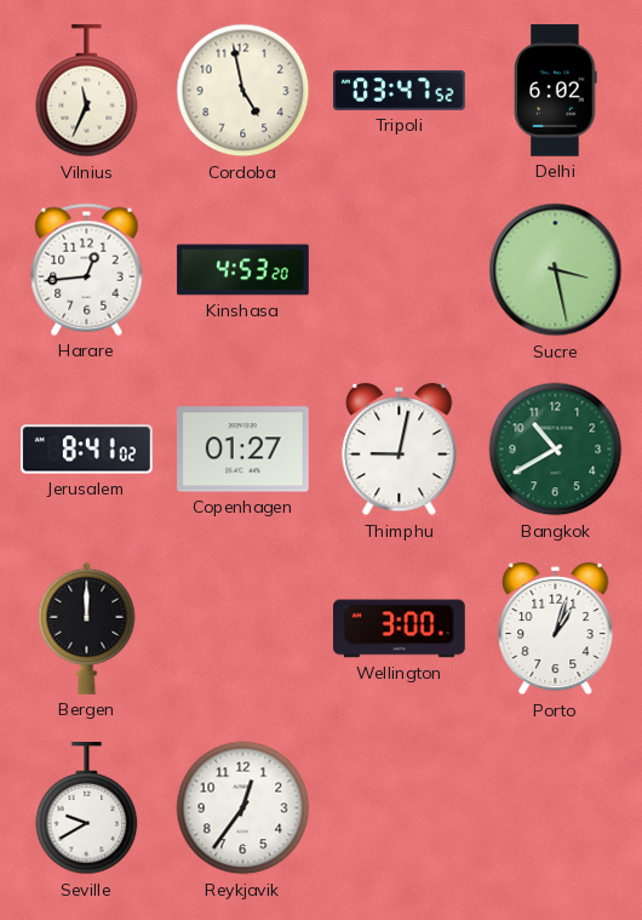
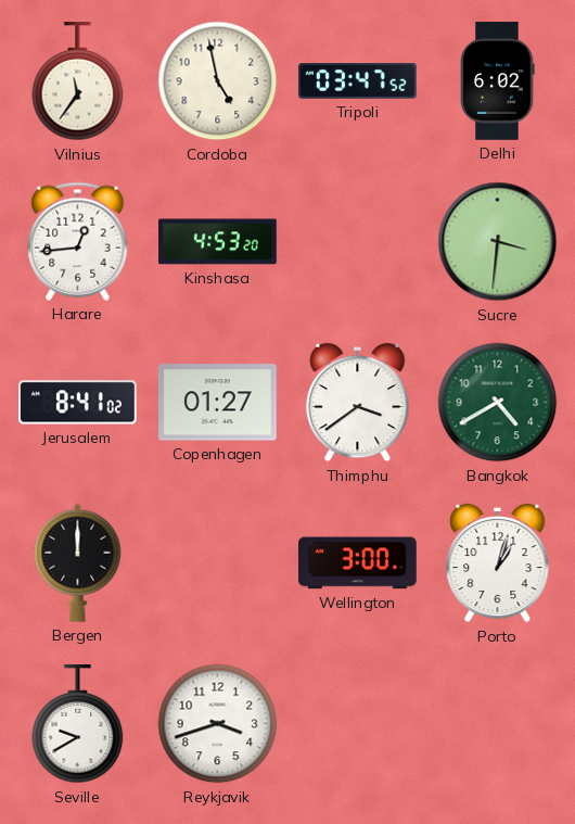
Vilnius: 11:34 -> 11:36 (78, 81)
Sucre: 3:28 -> 3:31 (498, 242)
Thimphu: 9:02 -> 3:39 (358, 403)
Bangkok: 10:40 -> 4:40 (498, 403)
Reykjavik: 12:36 -> 3:42 (218, 724)
